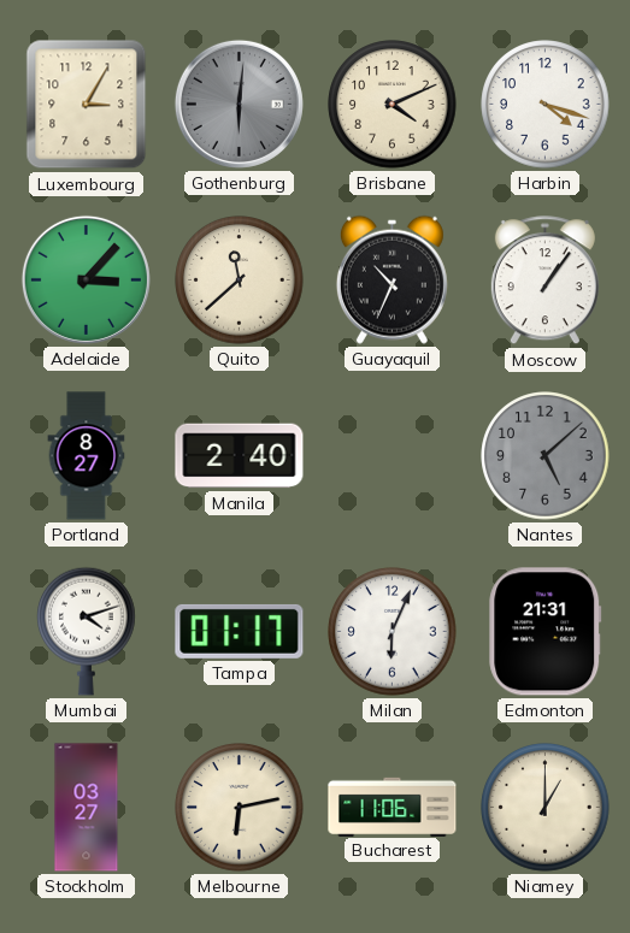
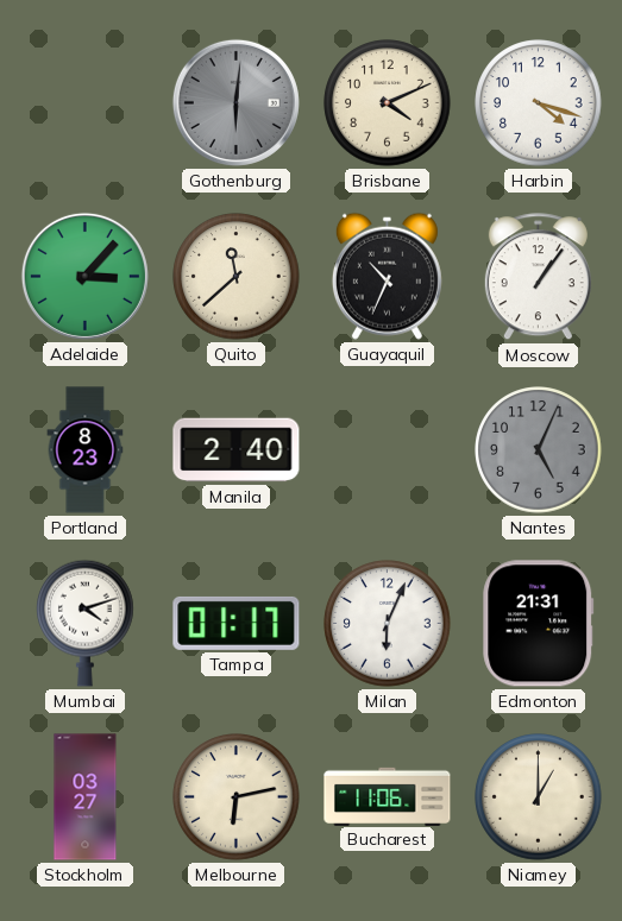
Luxembourg: 3:05 -> none (87, 105)
Portland: 8:27 -> 8:23 (86, 450)
Nantes: 5:08 -> 5:04 (539, 450)
